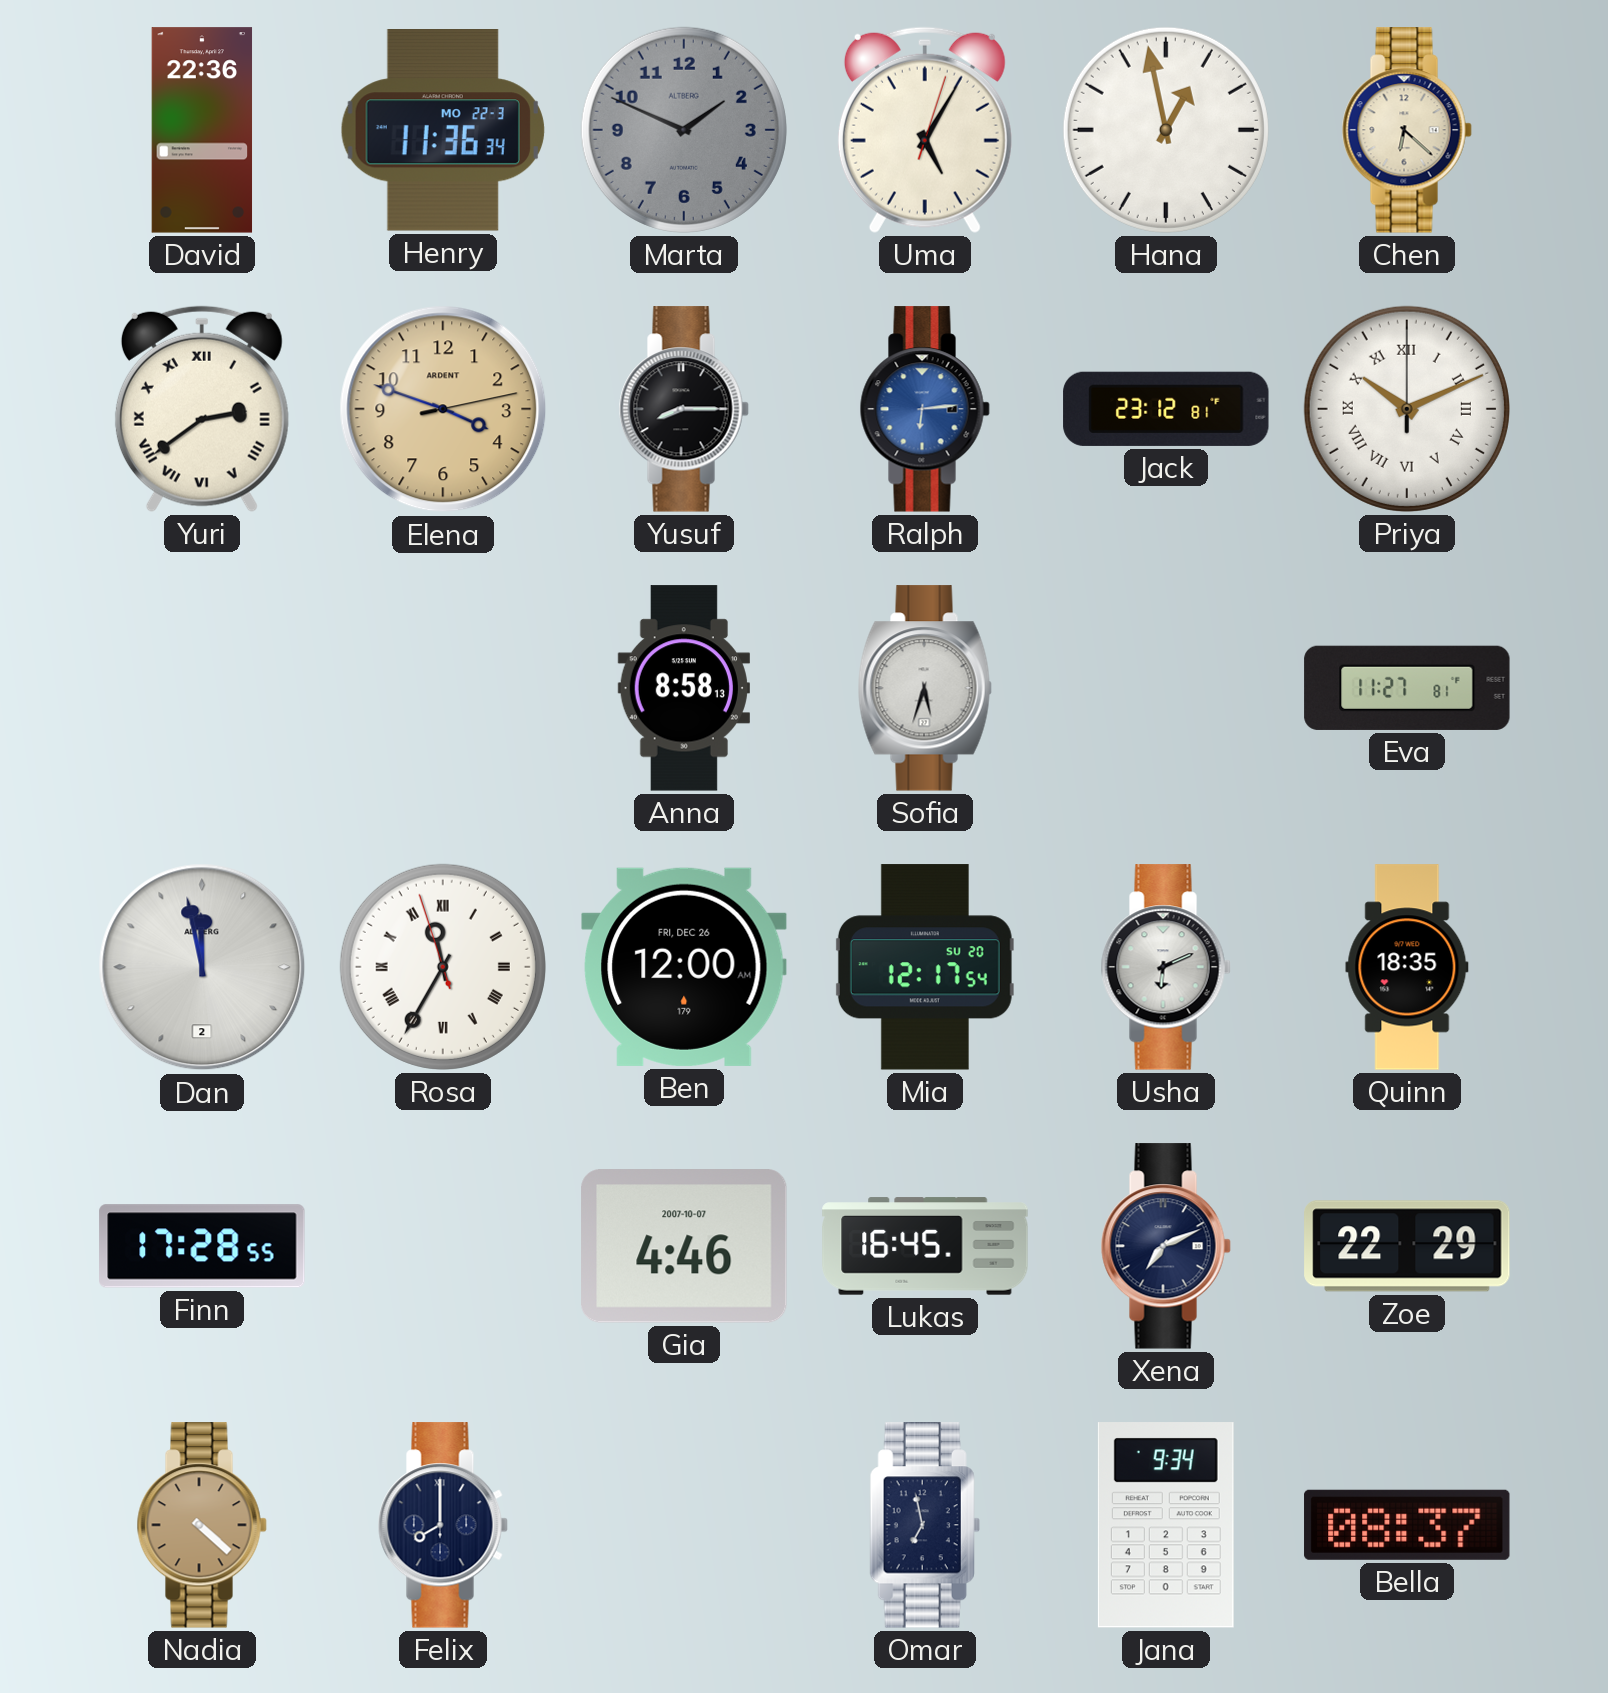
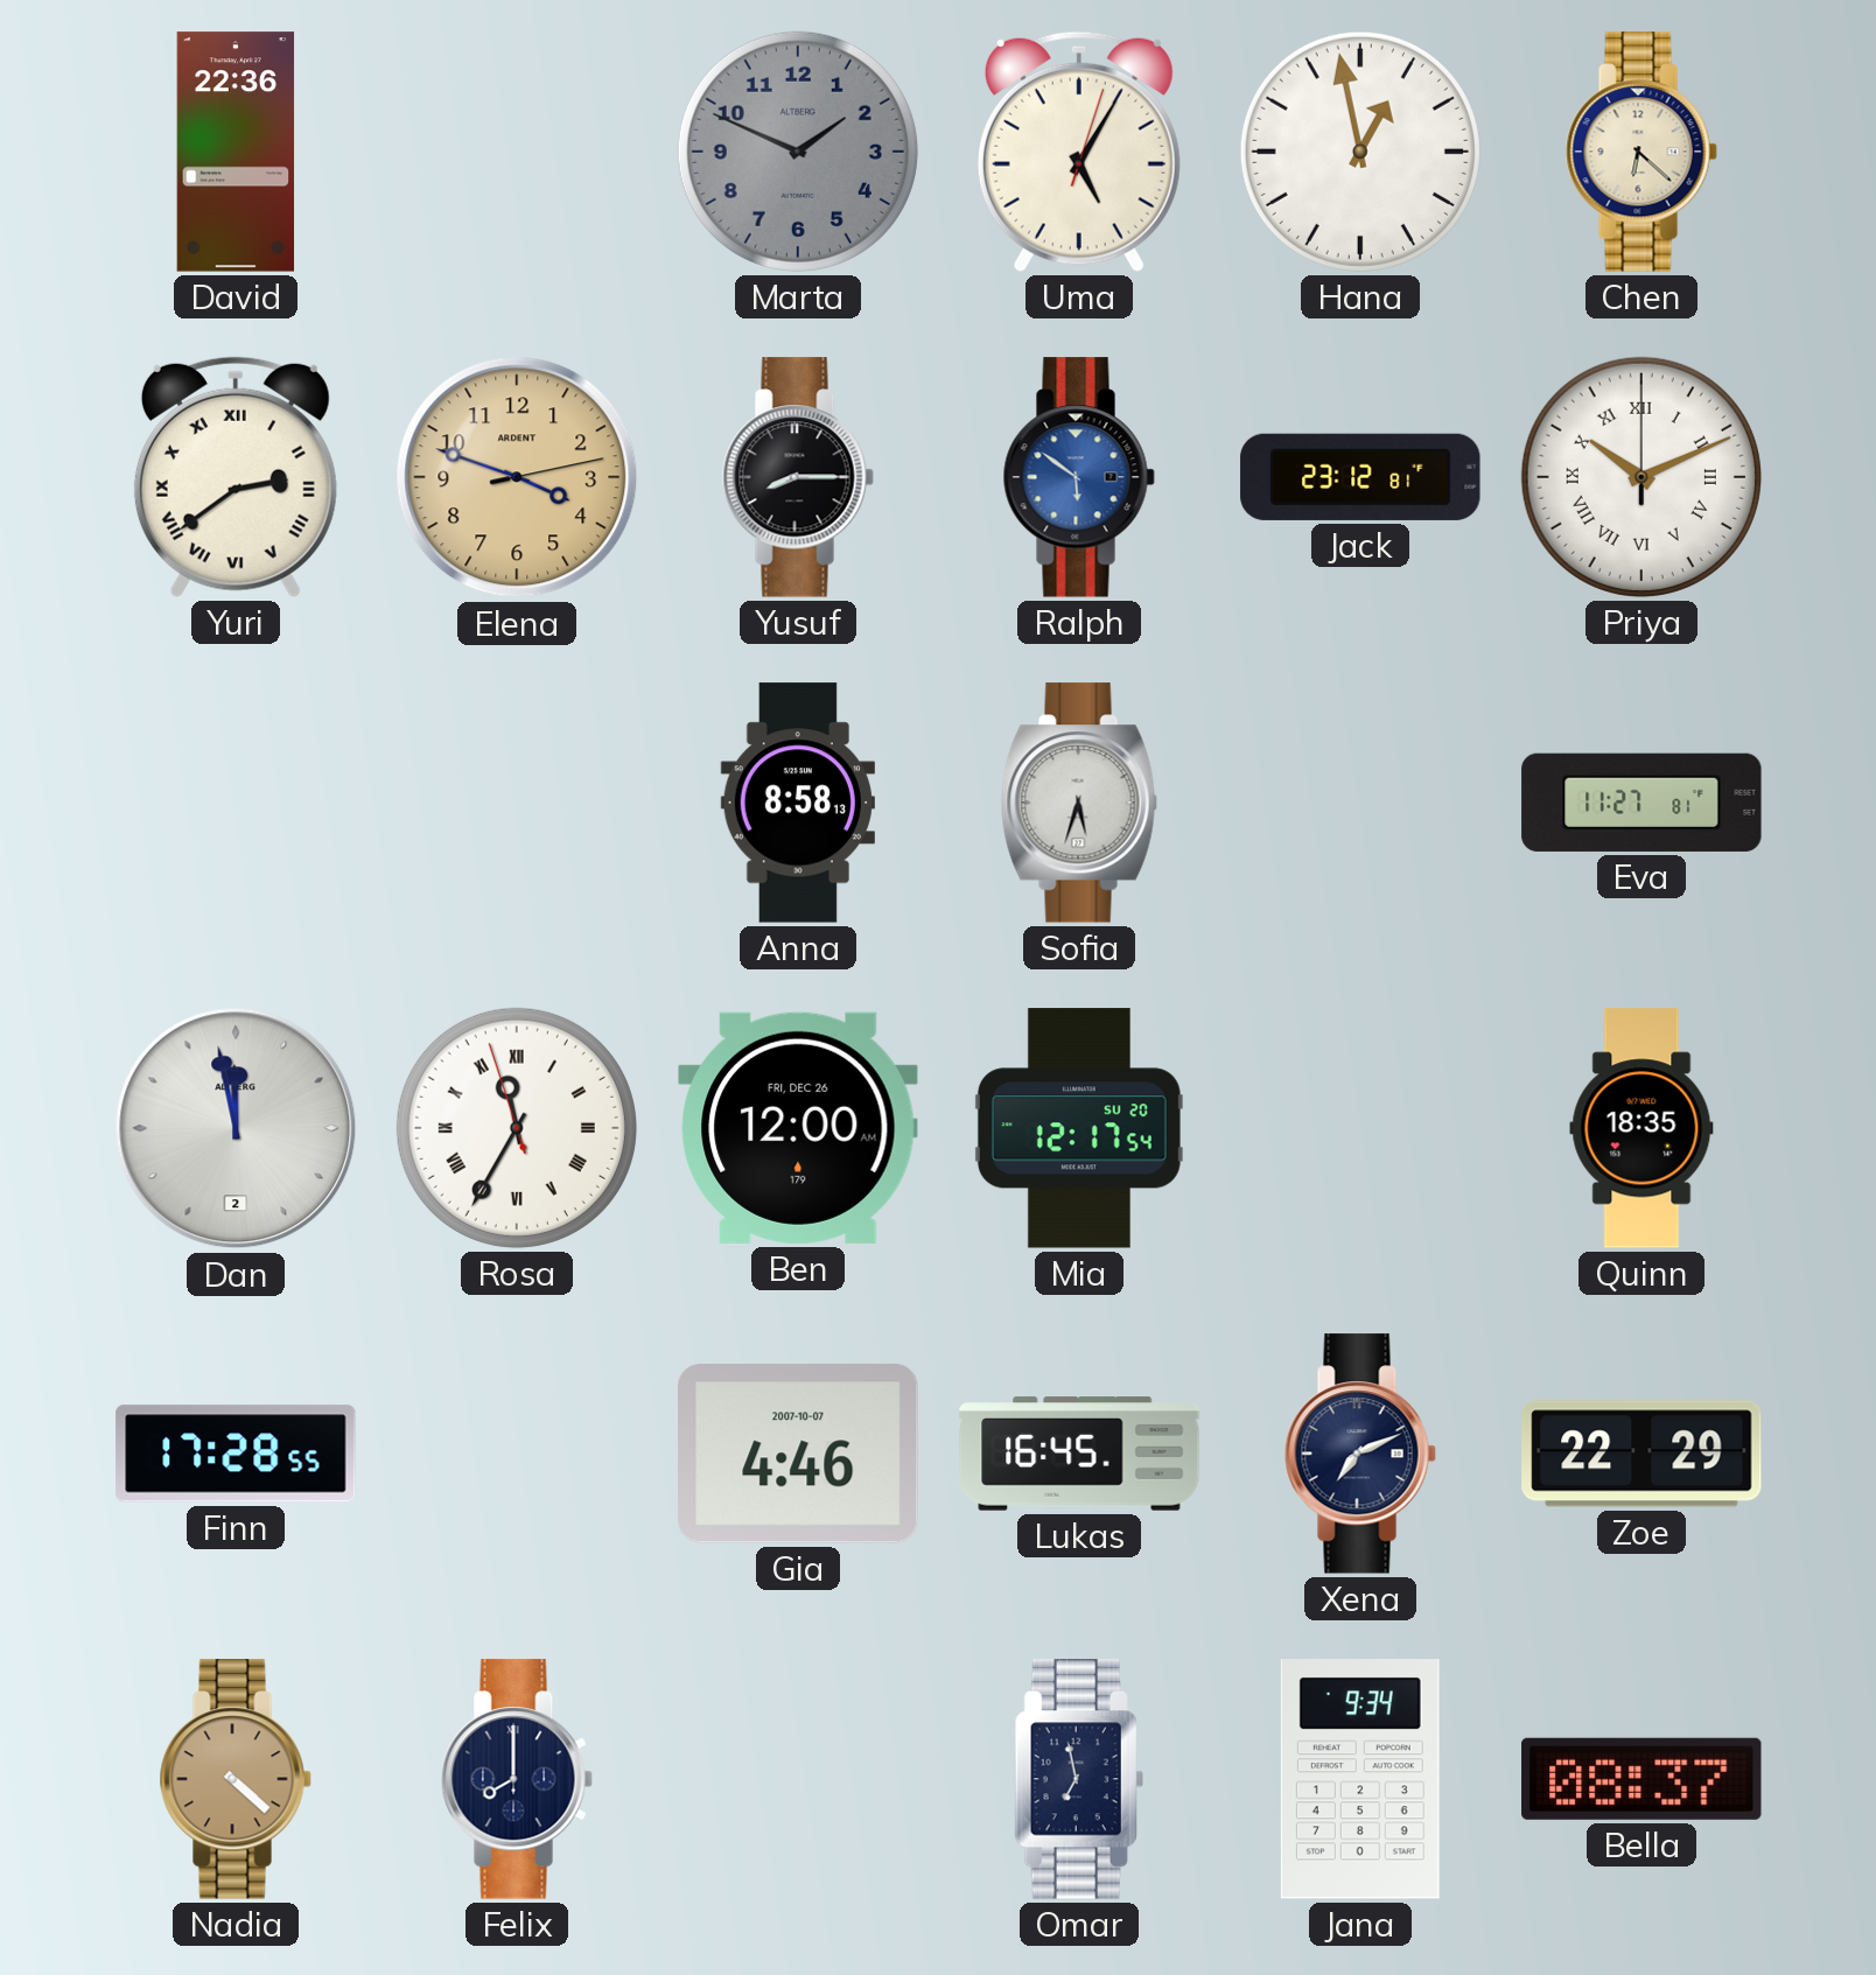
Henry: 11:36 -> none (443, 131)
Ralph: 6:14 -> 5:51 (1079, 477)
Usha: 6:11 -> none (1166, 967)
